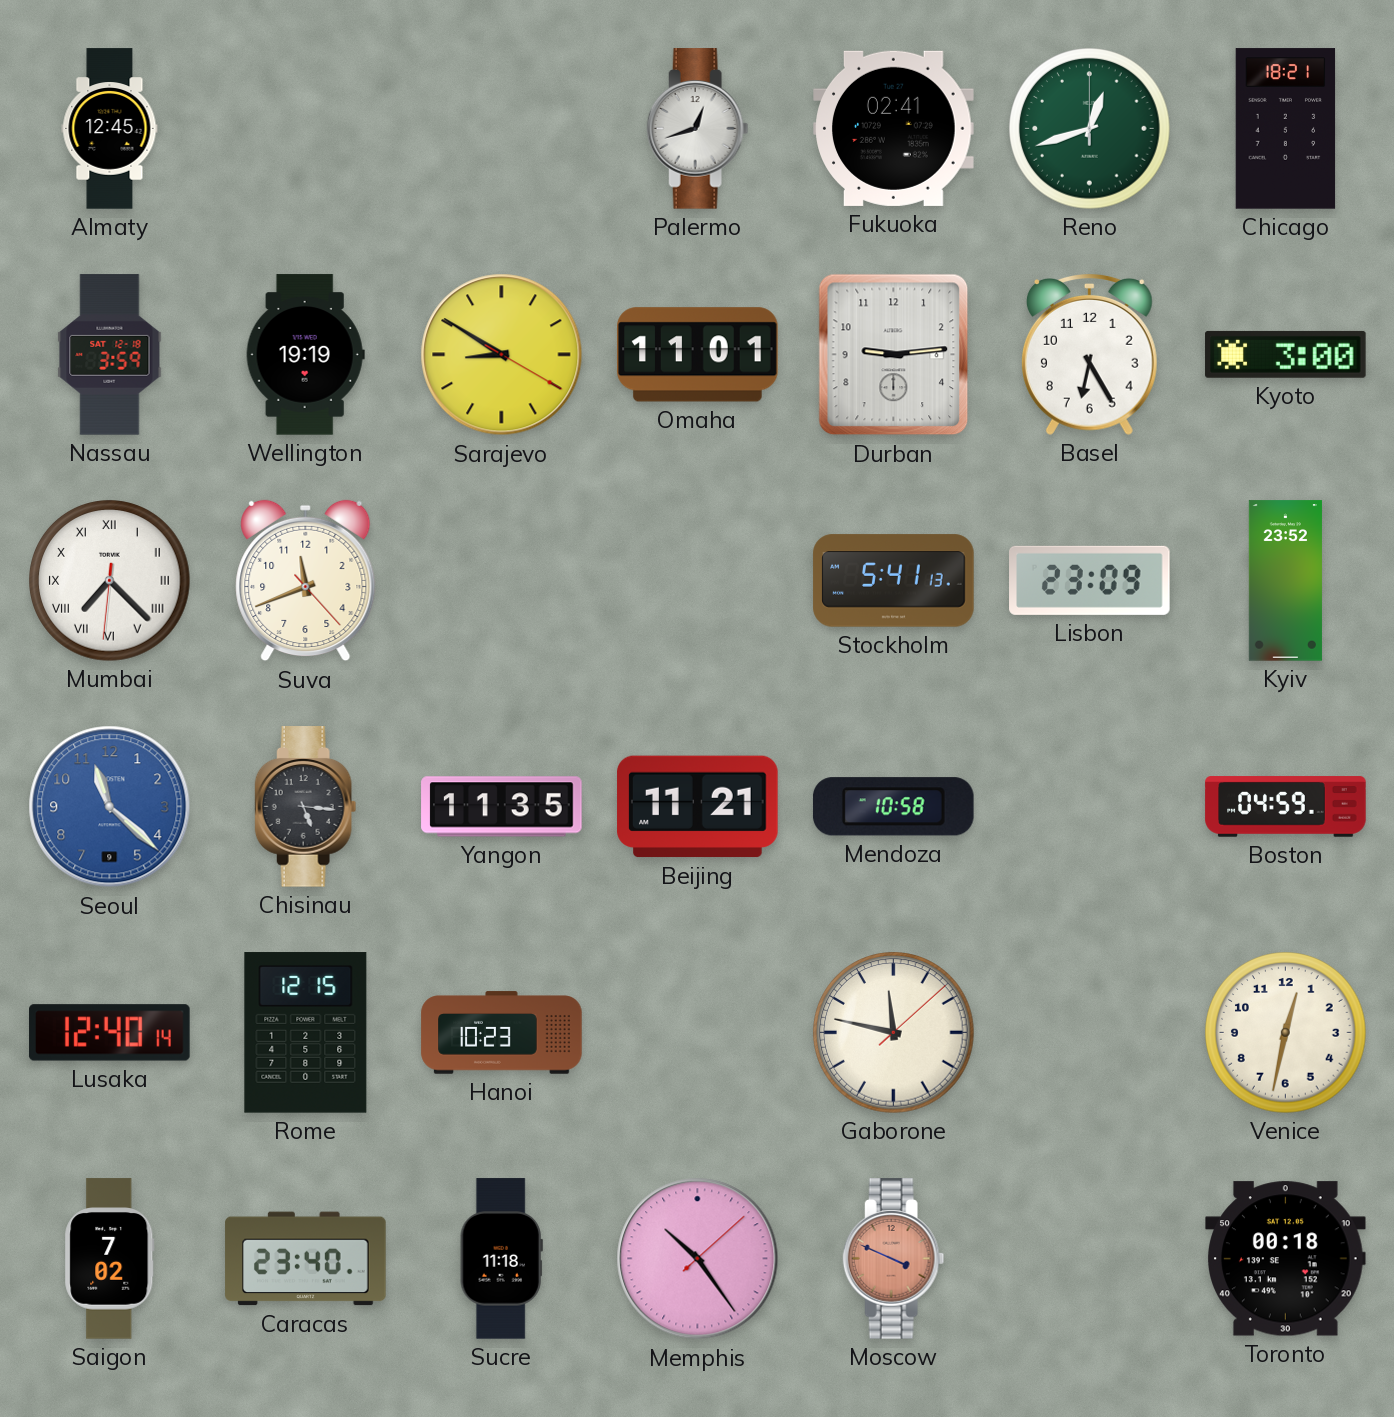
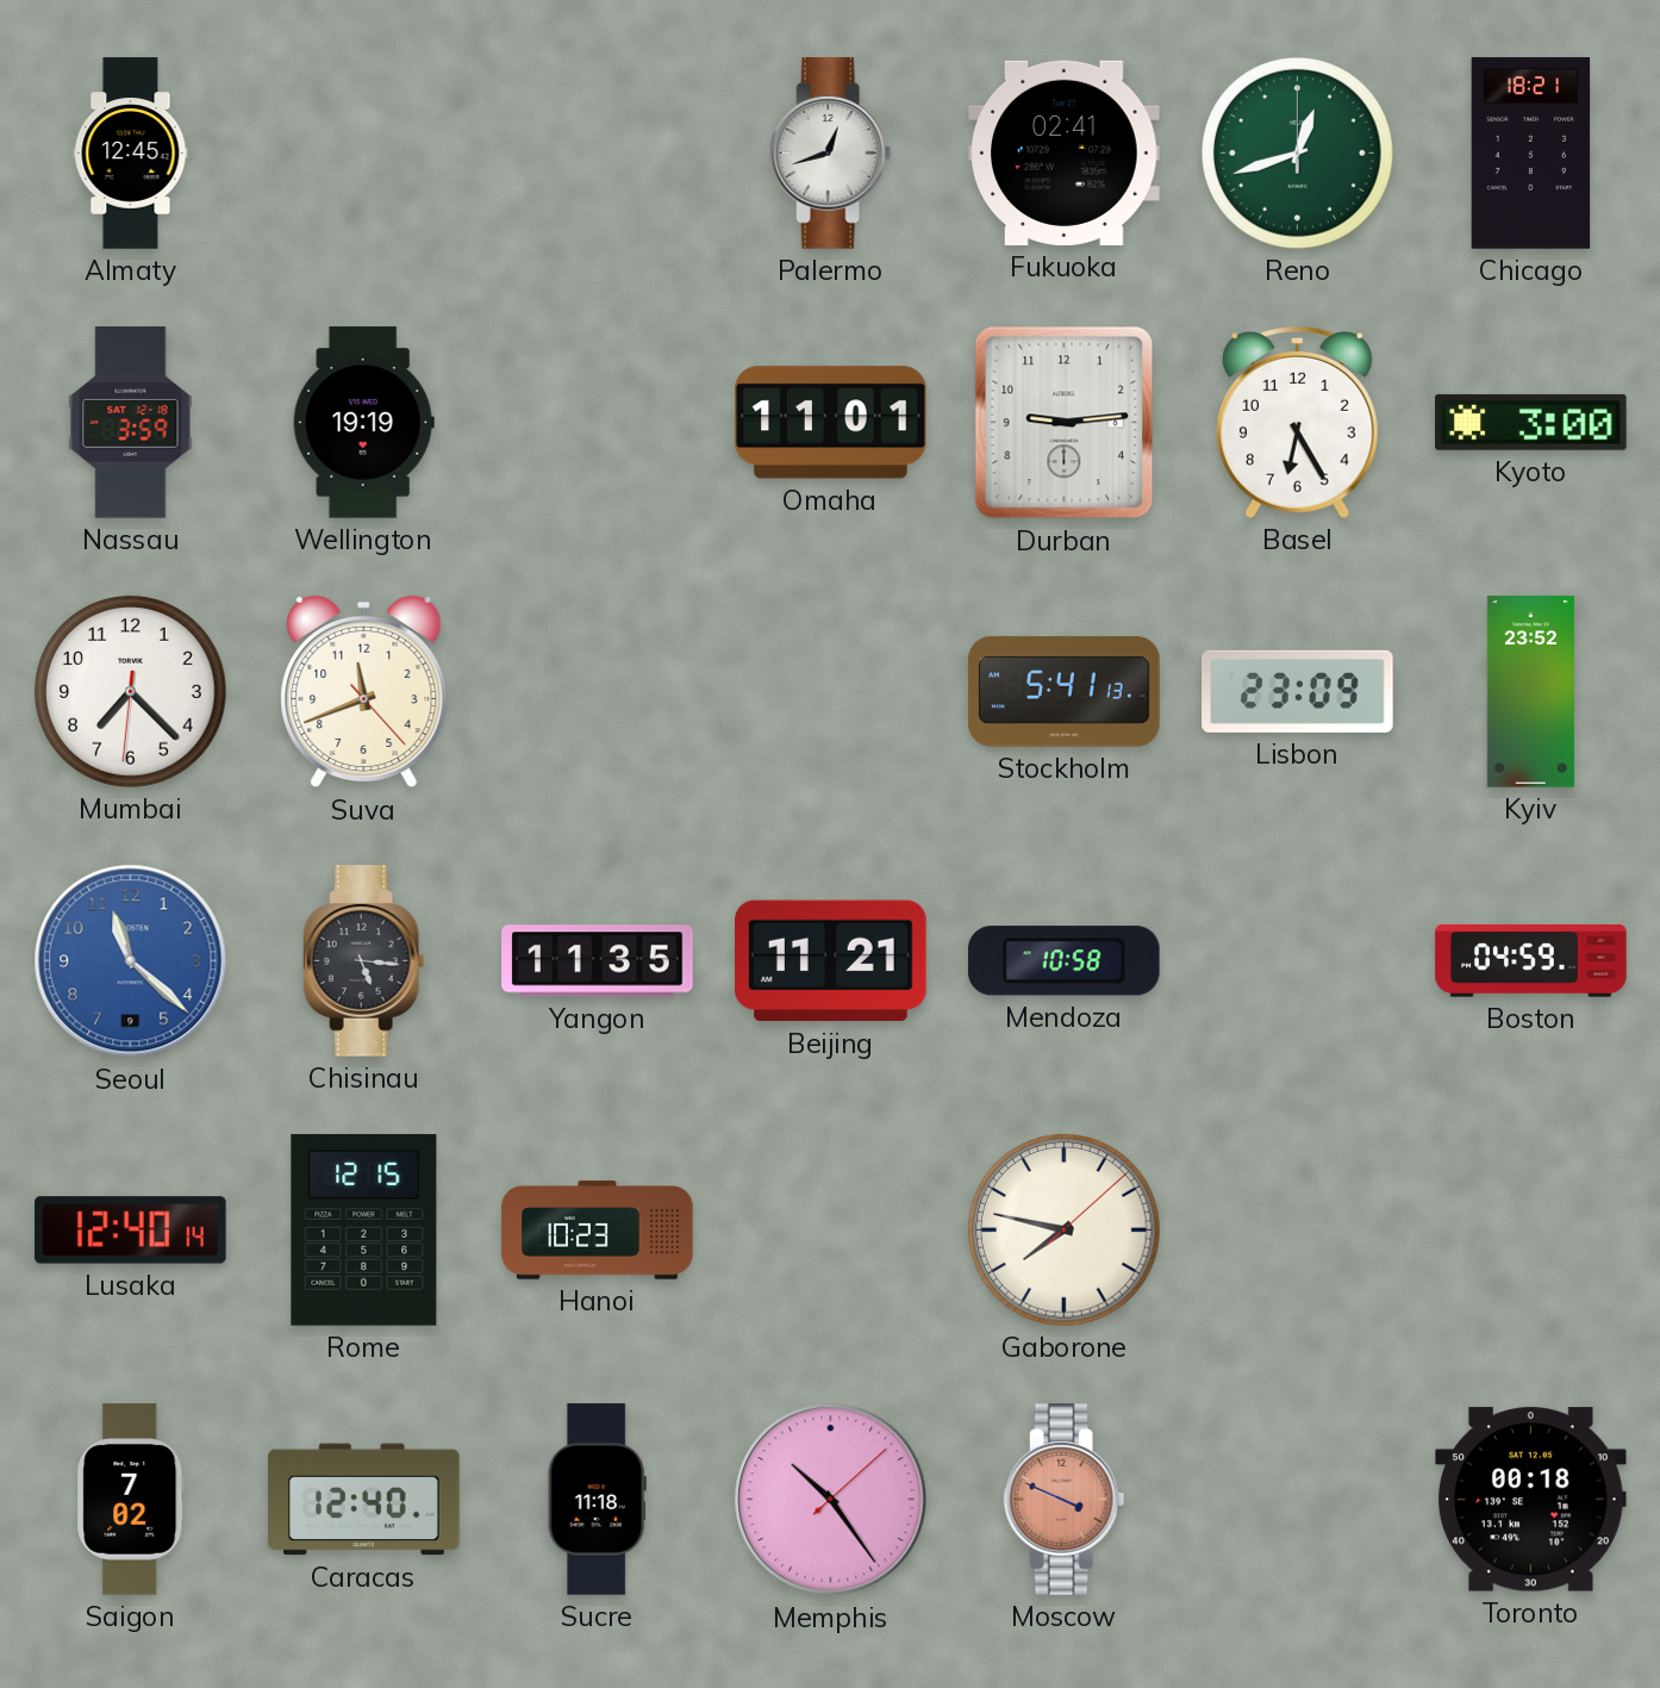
Sarajevo: 8:50 -> none (502, 355)
Mumbai numerals: Roman -> Arabic (131, 692)
Gaborone: 11:47 -> 7:47 (1065, 1231)
Venice: 12:32 -> none (1286, 1033)
Caracas: 23:40 -> 12:40 (364, 1500)
